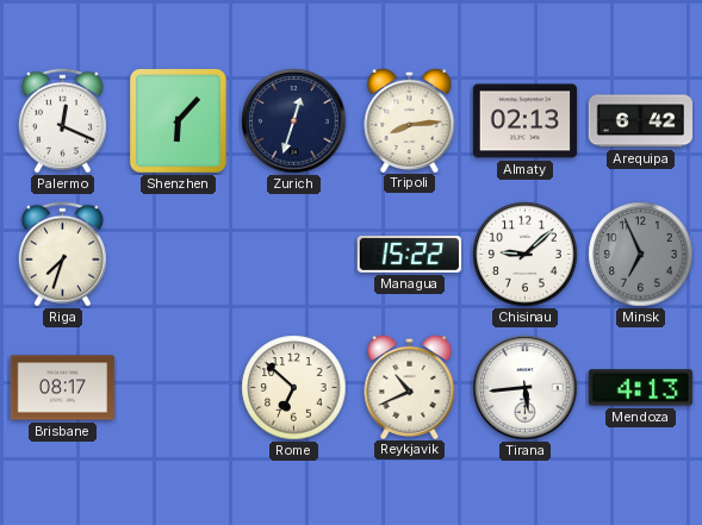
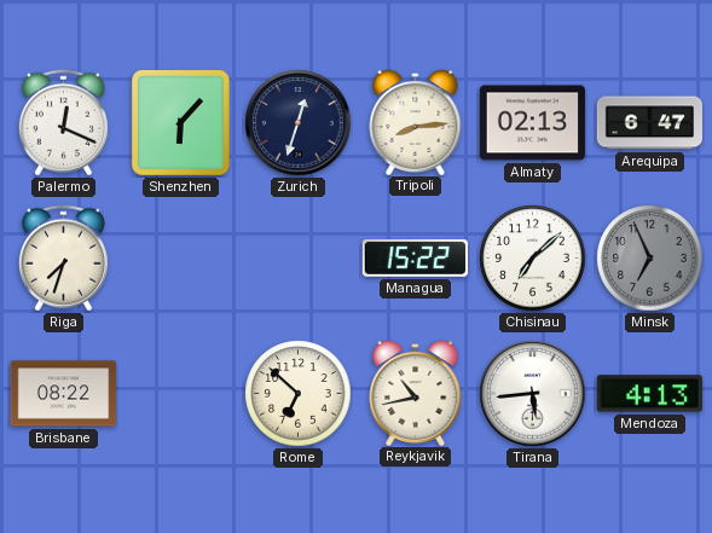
Arequipa: 6:42 -> 6:47 (649, 123)
Chisinau: 9:08 -> 7:08 (533, 259)
Brisbane: 08:17 -> 08:22 (63, 394)
Reykjavik: 10:41 -> 10:43 (416, 392)
